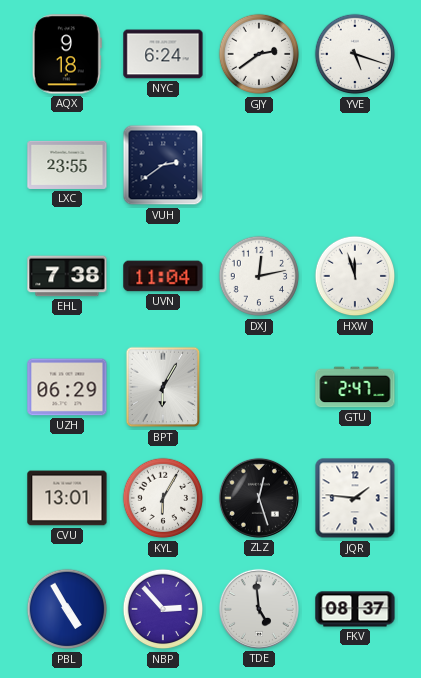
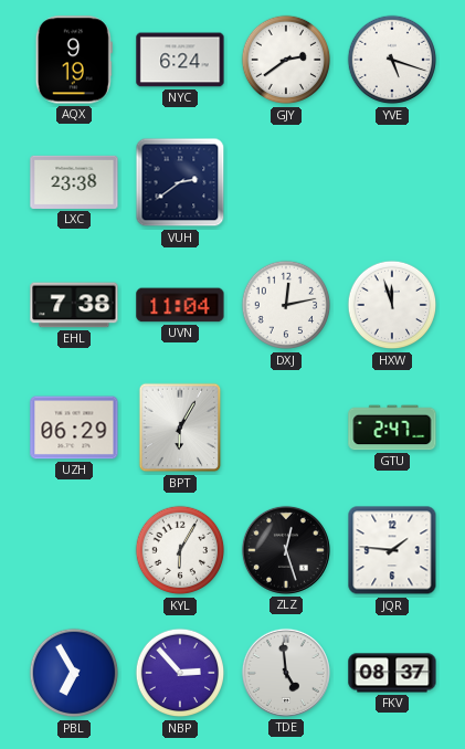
AQX: 9:18 -> 9:19 (74, 60)
LXC: 23:55 -> 23:38 (74, 182)
CVU: 13:01 -> none (67, 498)
PBL: 4:55 -> 6:55 (74, 673)
